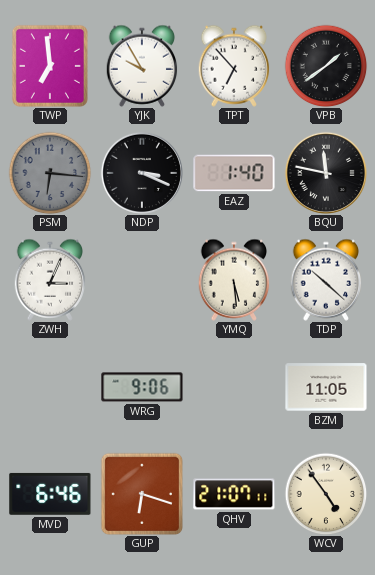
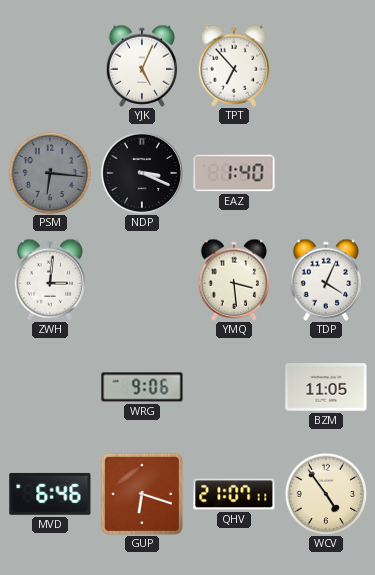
TWP: 6:59 -> none (50, 66)
YJK: 9:55 -> 5:04 (142, 66)
VPB: 1:39 -> none (326, 66)
BQU: 11:47 -> none (326, 173)
ZWH: 3:04 -> 3:01 (50, 280)
YMQ: 5:29 -> 3:29 (234, 280)
TDP: 10:22 -> 4:04 (326, 280)
